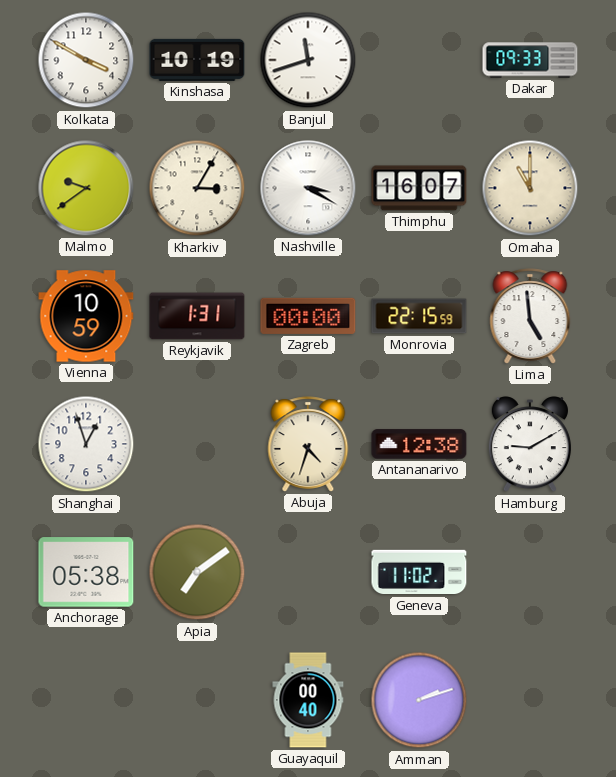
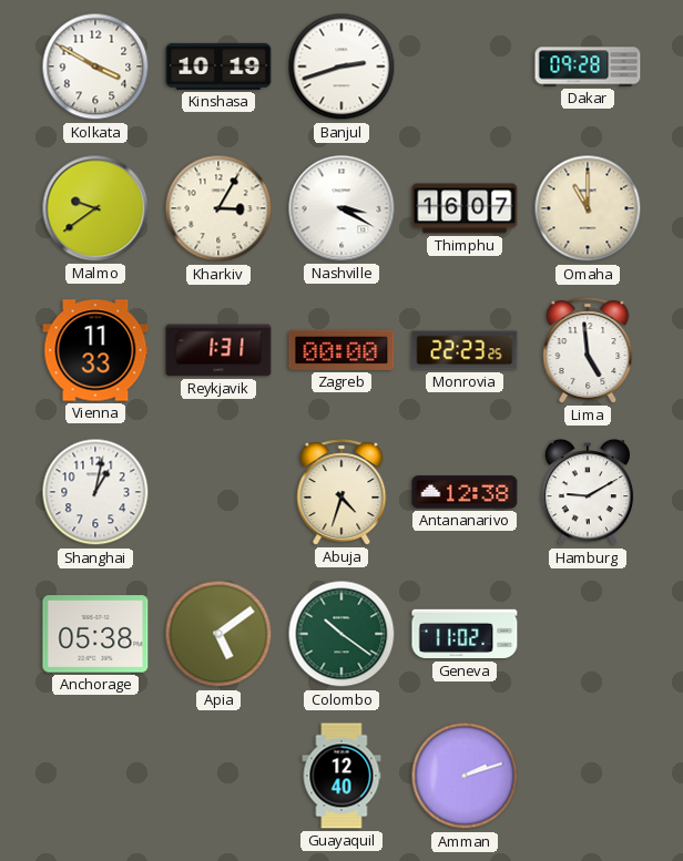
Banjul: 11:42 -> 2:42 (341, 66)
Dakar: 09:33 -> 09:28 (588, 66)
Vienna: 10:59 -> 11:33 (95, 350)
Monrovia: 22:15 -> 22:23 (465, 350)
Shanghai: 12:57 -> 1:02 (95, 492)
Apia: 7:09 -> 5:09 (218, 634)
Colombo: none -> 10:21 (341, 634)
Guayaquil: 00:40 -> 12:40 (341, 776)
